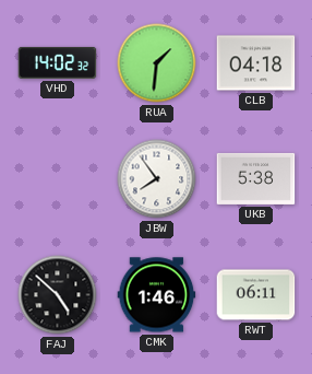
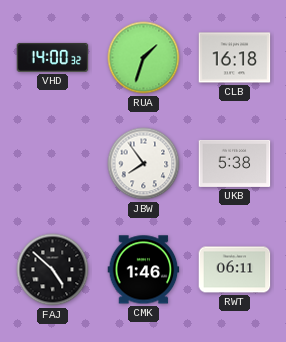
VHD: 14:02 -> 14:00 (53, 57)
RUA: 1:31 -> 1:33 (144, 58)
CLB: 04:18 -> 16:18 (235, 58)
